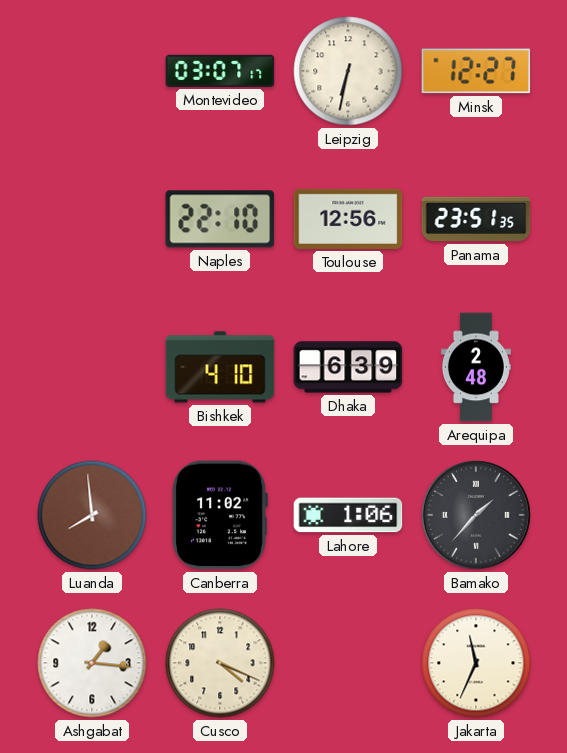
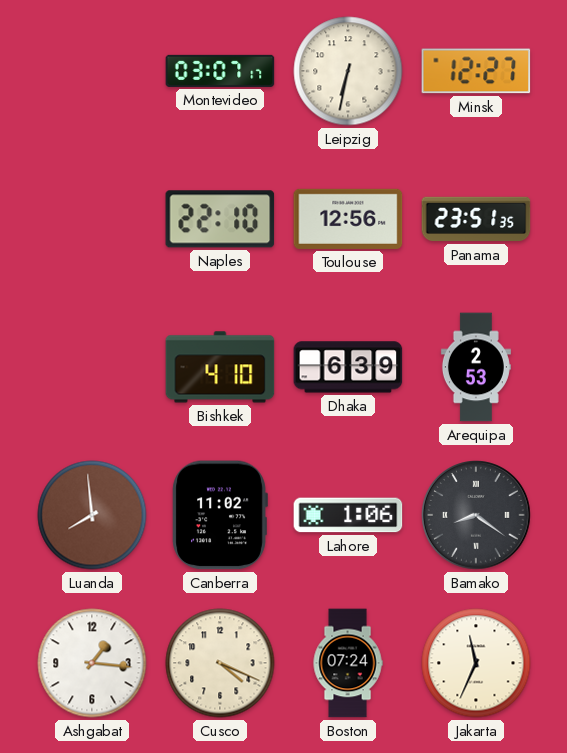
Arequipa: 2:48 -> 2:53 (476, 367)
Bamako: 1:37 -> 8:21 (476, 515)
Boston: none -> 07:24 (348, 663)
